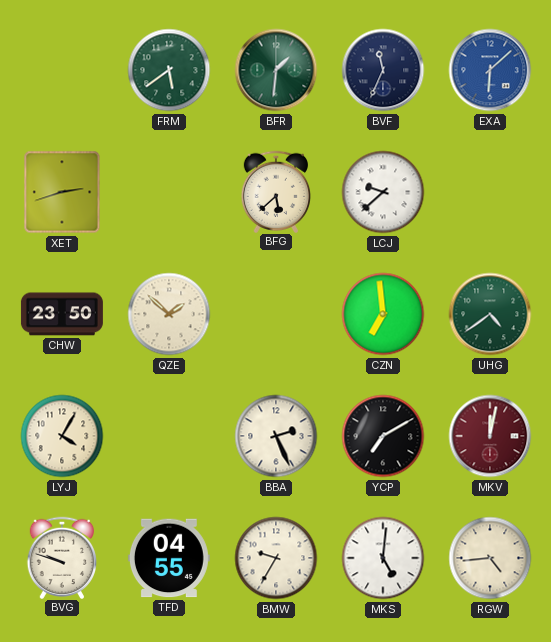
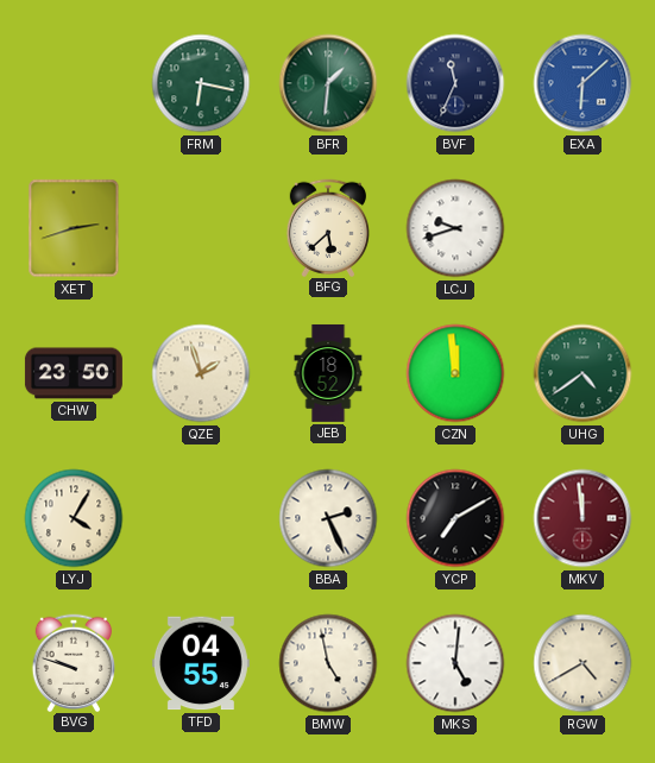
FRM: 5:39 -> 6:17 (201, 83)
LCJ: 9:38 -> 9:42 (455, 228)
QZE: 1:52 -> 1:57 (201, 373)
JEB: none -> 18:52 (328, 373)
CZN: 6:59 -> 11:59 (455, 373)
MKV: 12:02 -> 11:59 (582, 518)
BMW: 9:35 -> 4:58 (328, 663)
RGW: 4:44 -> 4:40 (582, 663)
